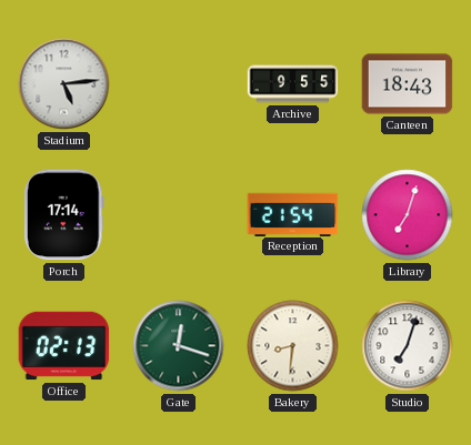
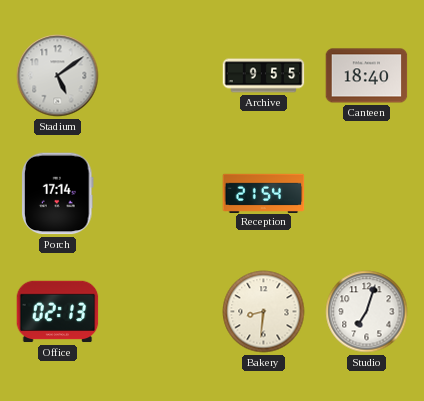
Stadium: 5:14 -> 5:09 (58, 76)
Canteen: 18:43 -> 18:40 (367, 76)
Library: 7:03 -> none (408, 215)
Gate: 12:18 -> none (179, 346)
